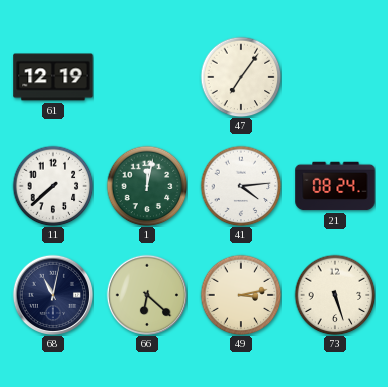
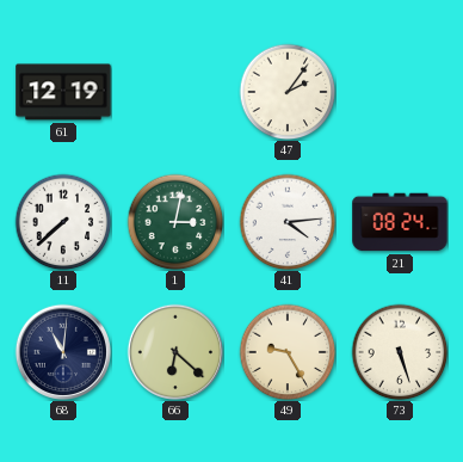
47: 7:06 -> 2:06 (288, 92)
1: 12:02 -> 3:02 (175, 222)
68: 11:02 -> 11:01 (62, 351)
49: 3:13 -> 9:25 (288, 352)
